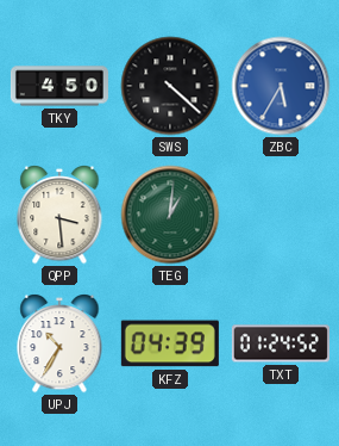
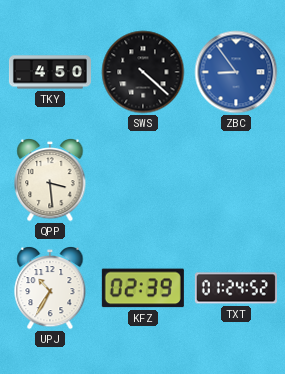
ZBC: 5:35 -> 8:54 (236, 72)
TEG: 1:01 -> none (170, 215)
KFZ: 04:39 -> 02:39 (143, 288)
